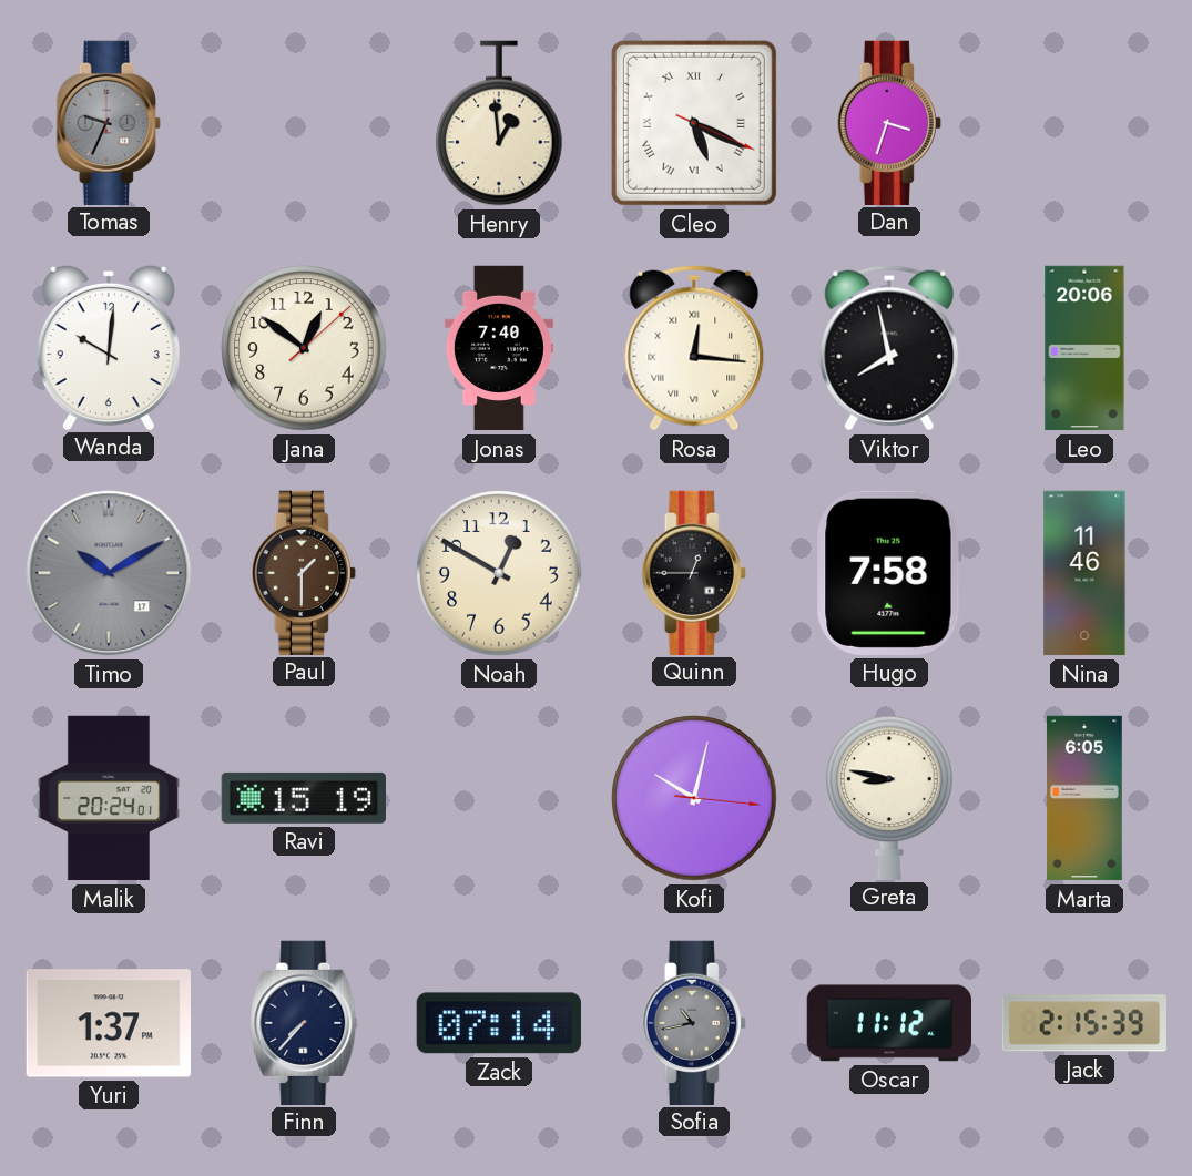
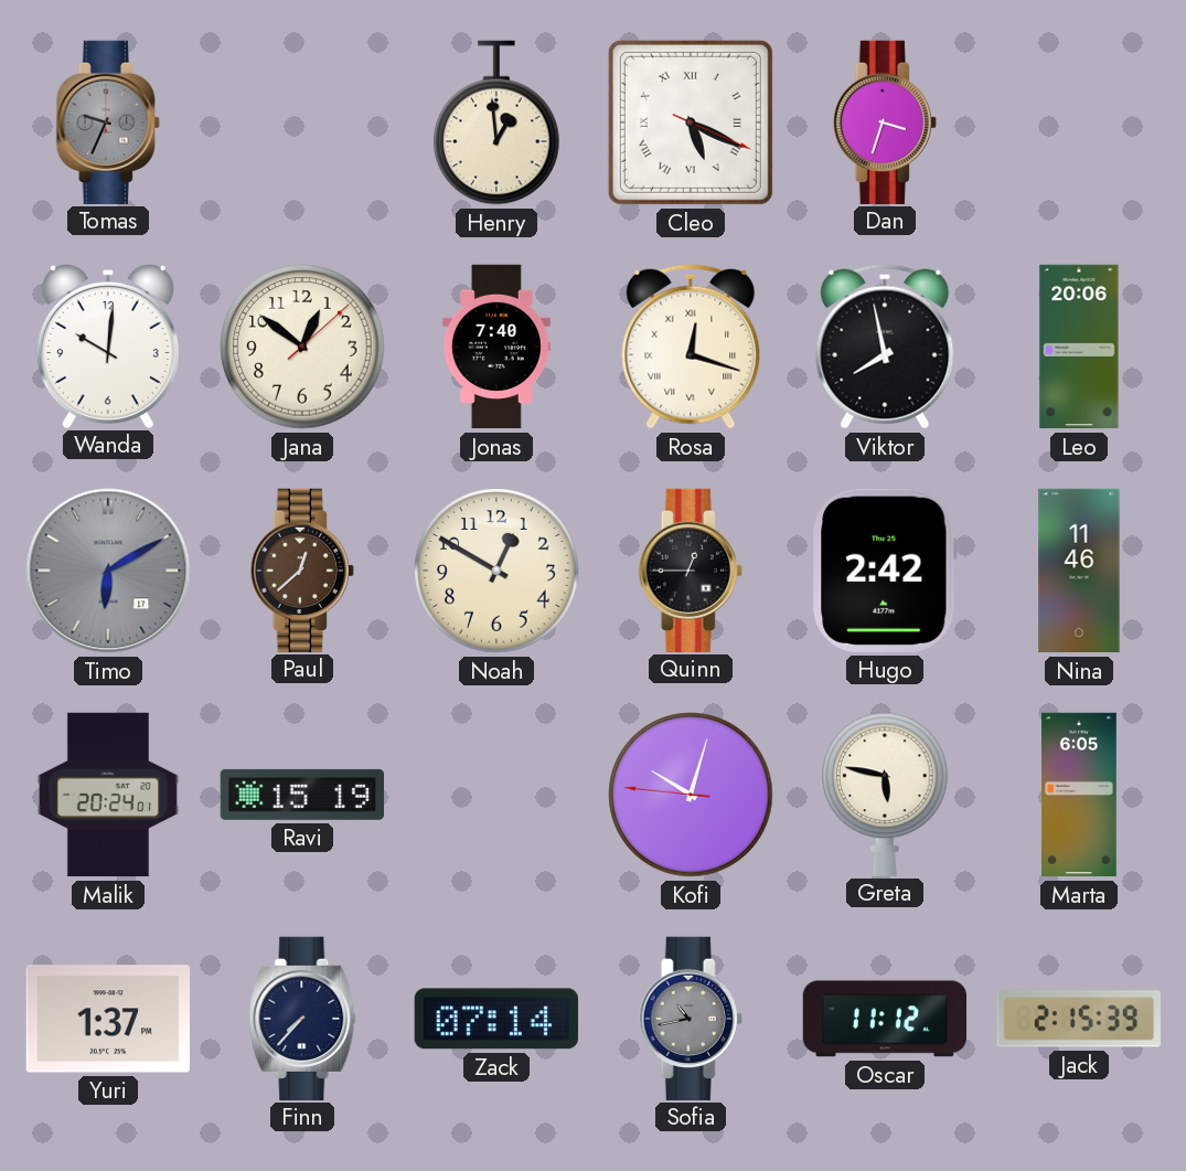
Rosa: 12:16 -> 12:18 (691, 347)
Timo: 10:10 -> 6:10 (108, 571)
Paul: 1:30 -> 12:38 (302, 569)
Hugo: 7:58 -> 2:42 (885, 571)
Kofi: 10:02:16 -> 10:02:46 (691, 795)
Greta: 8:47 -> 5:47 (885, 794)
